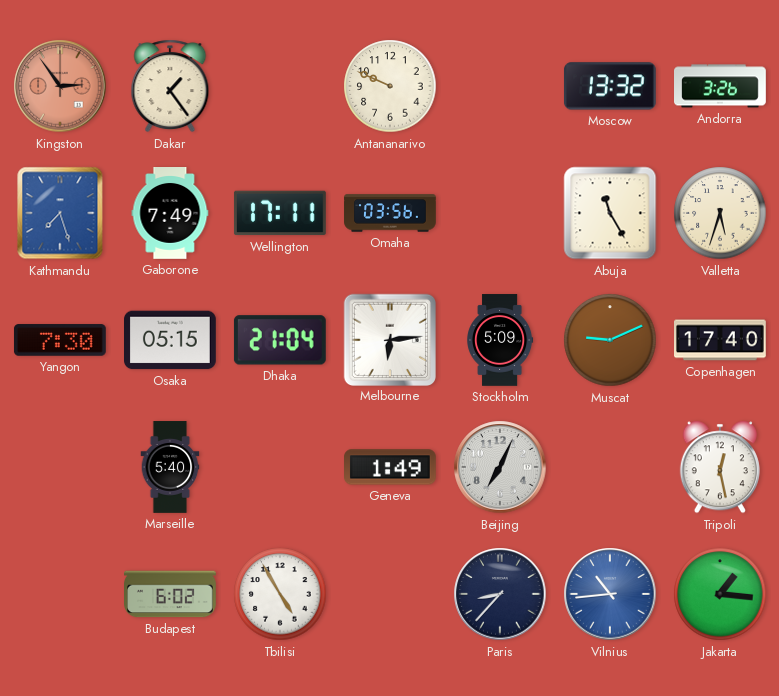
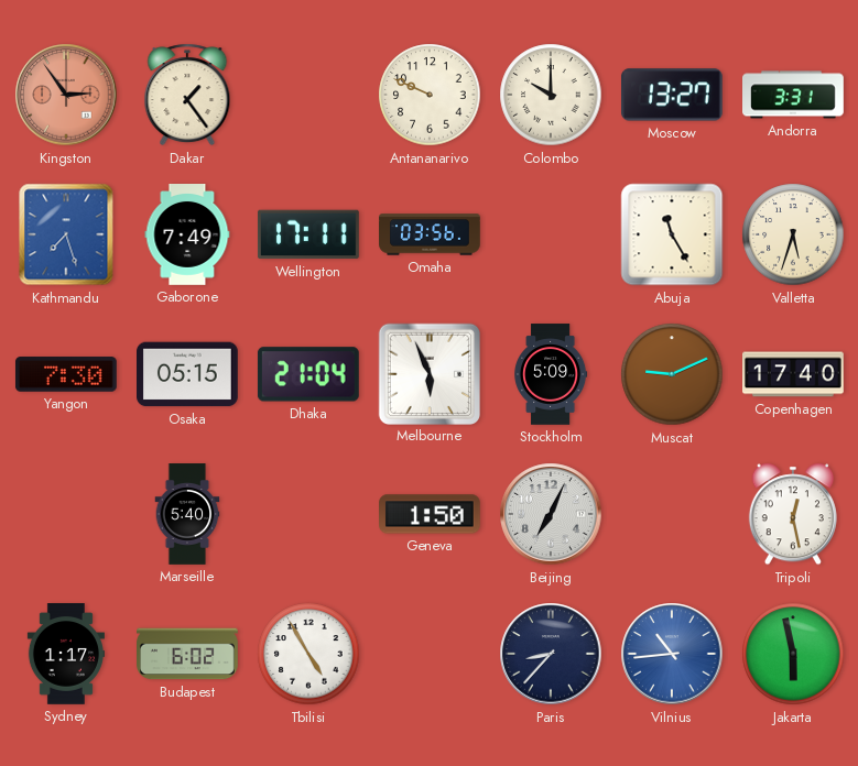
Colombo: none -> 10:00 (551, 95)
Moscow: 13:32 -> 13:27 (672, 95)
Andorra: 3:26 -> 3:31 (794, 95)
Melbourne: 6:14 -> 5:56 (428, 373)
Geneva: 1:49 -> 1:50 (431, 514)
Sydney: none -> 1:17 (66, 654)
Jakarta: 1:16 -> 5:58 (793, 654)
